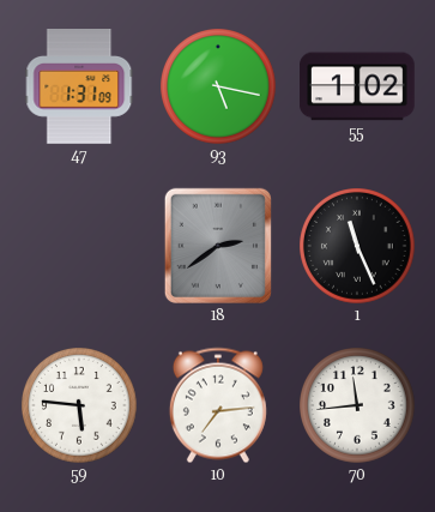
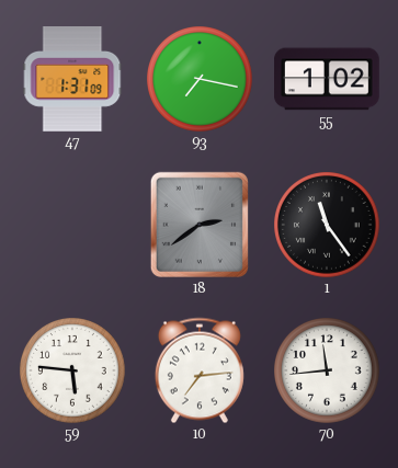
93: 5:17 -> 7:17 (200, 79)
1: 11:26 -> 11:24 (327, 225)
